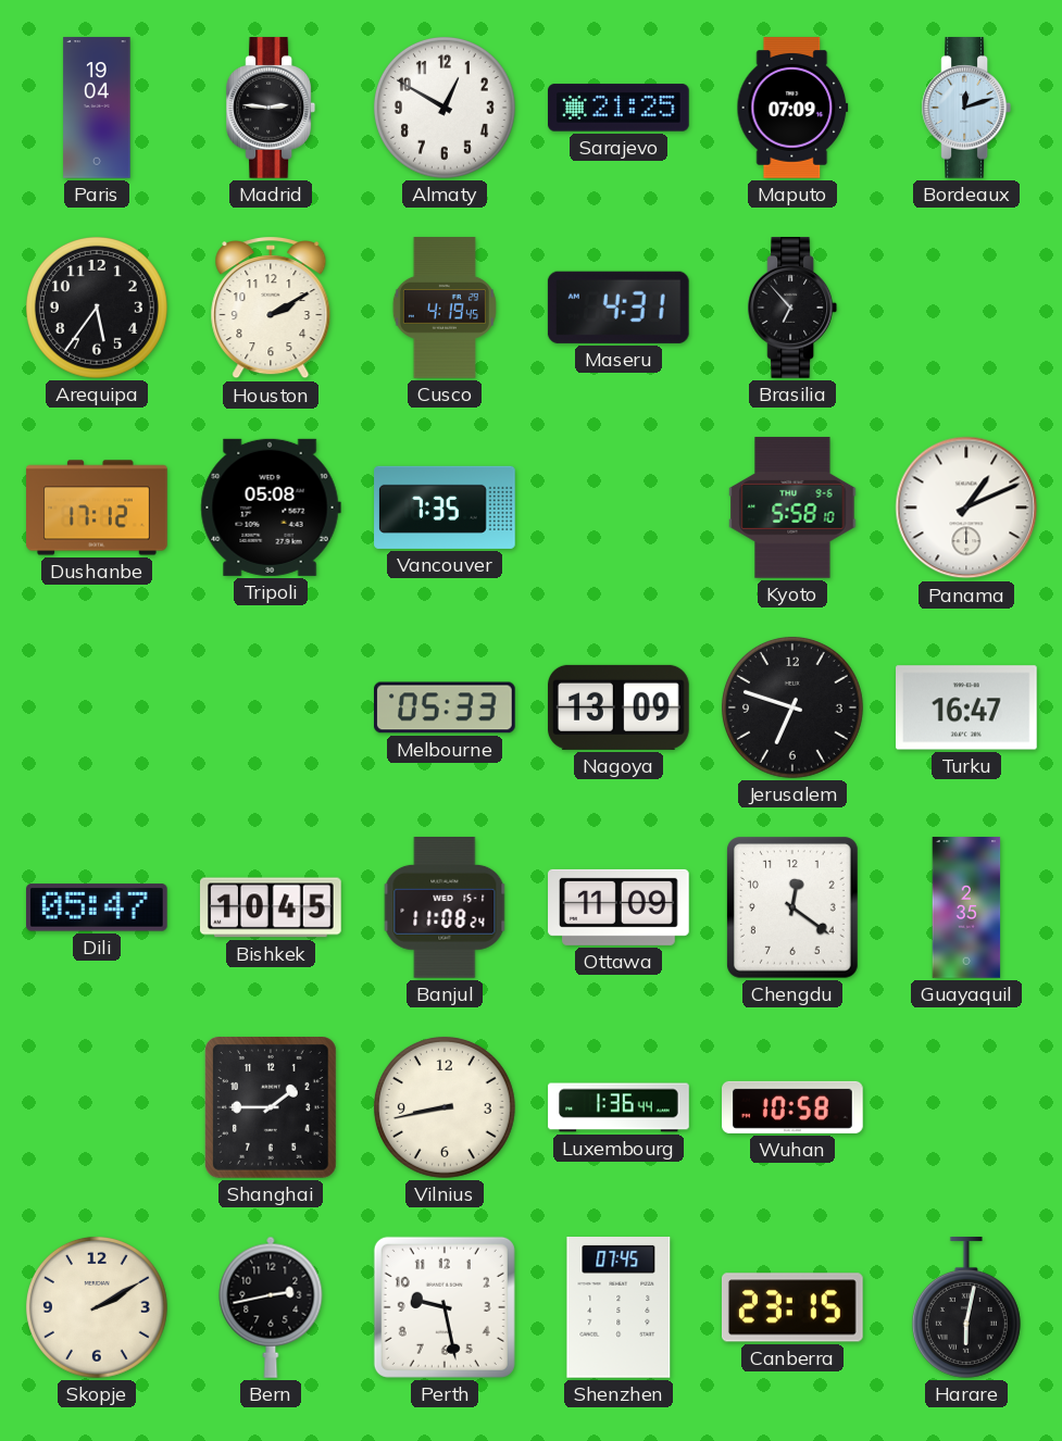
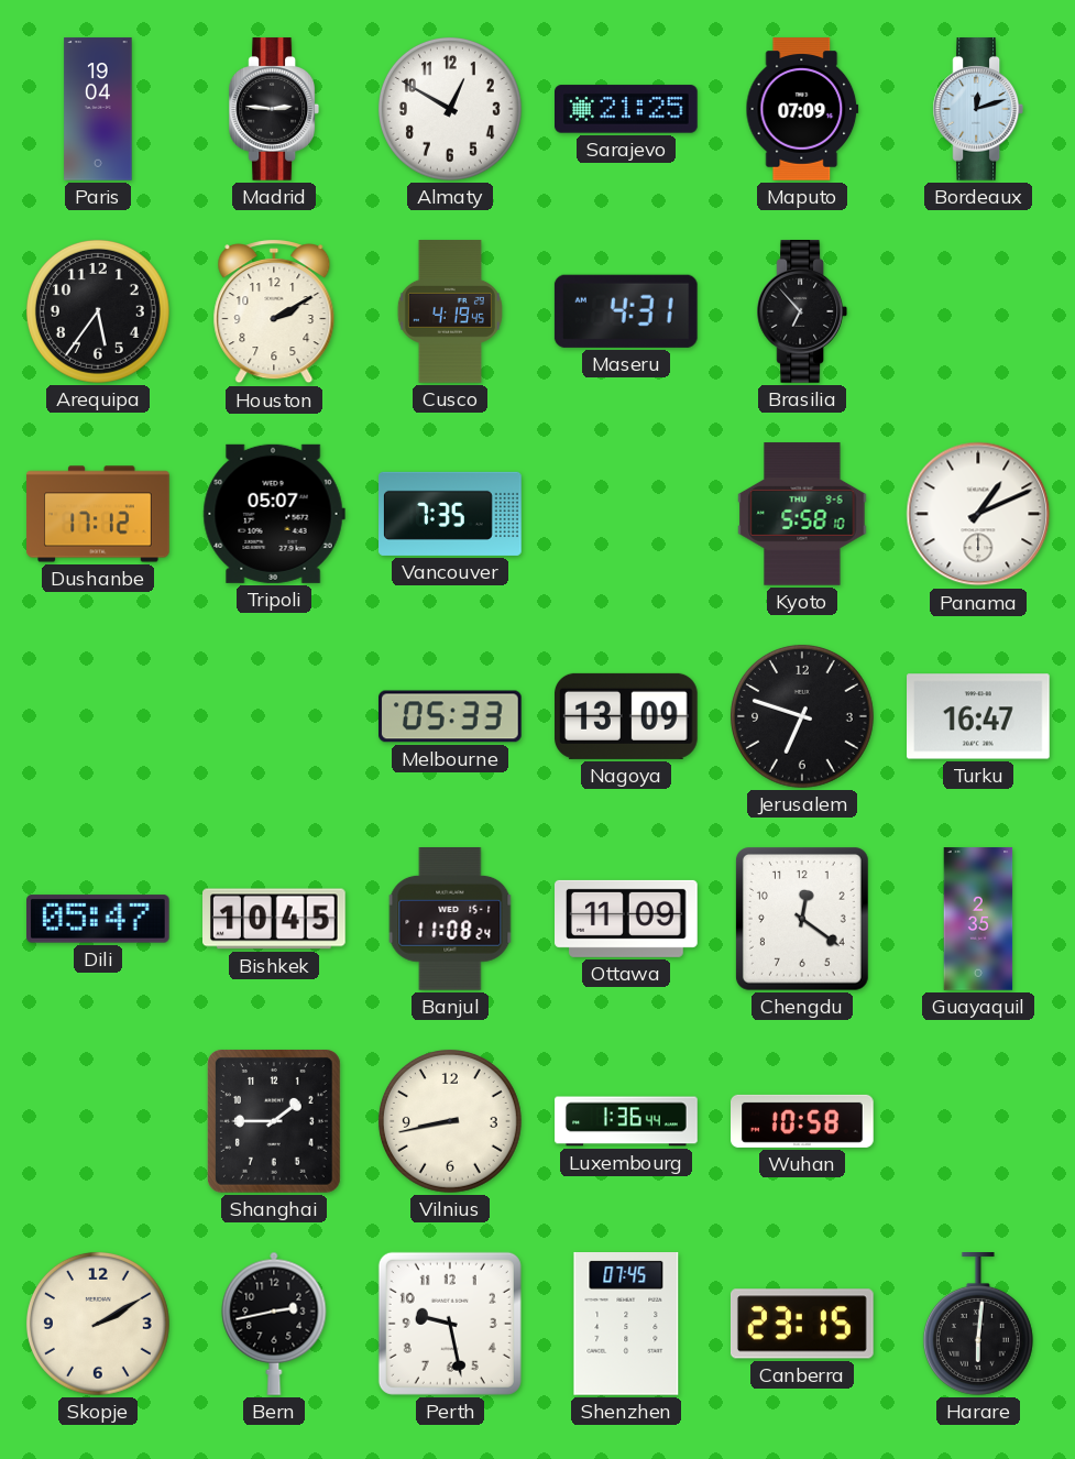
Tripoli: 05:08 -> 05:07 (274, 514)
Harare: 6:02 -> 6:01 (978, 1325)
